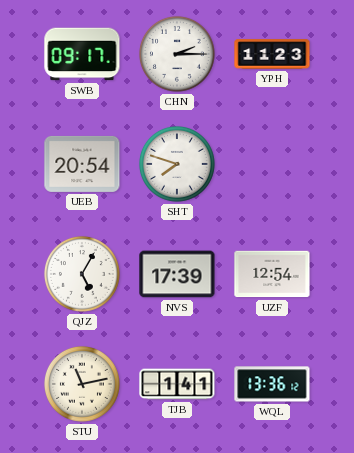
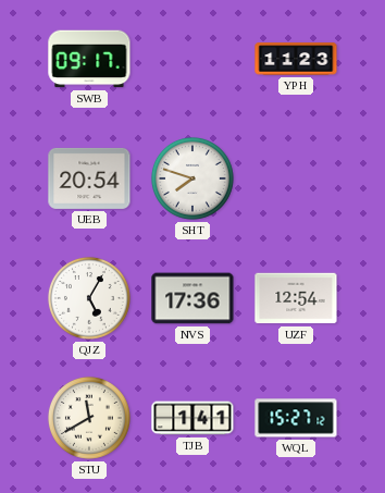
CHN: 2:15 -> none (177, 54)
NVS: 17:39 -> 17:36 (192, 298)
STU: 11:13 -> 11:40 (89, 418)
WQL: 13:36 -> 15:27 (296, 418)
